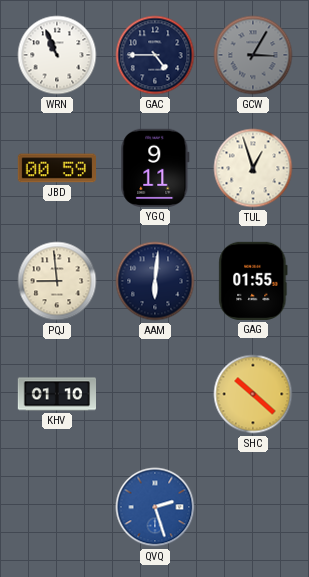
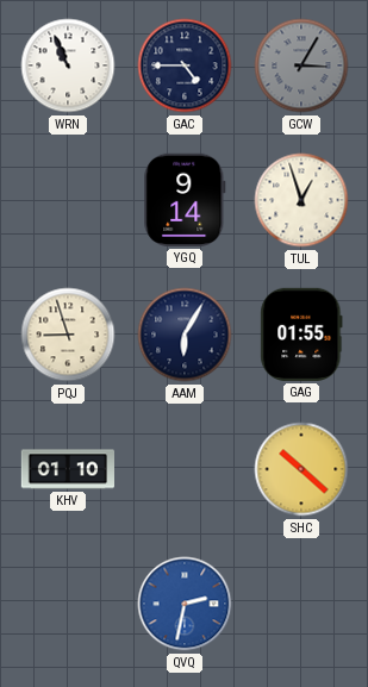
JBD: 00:59 -> none (56, 168)
YGQ: 9:11 -> 9:14 (185, 200)
PQJ: 8:59 -> 8:57 (68, 335)
AAM: 6:01 -> 6:05 (185, 335)
QVQ: 2:27 -> 2:32 (185, 604)
